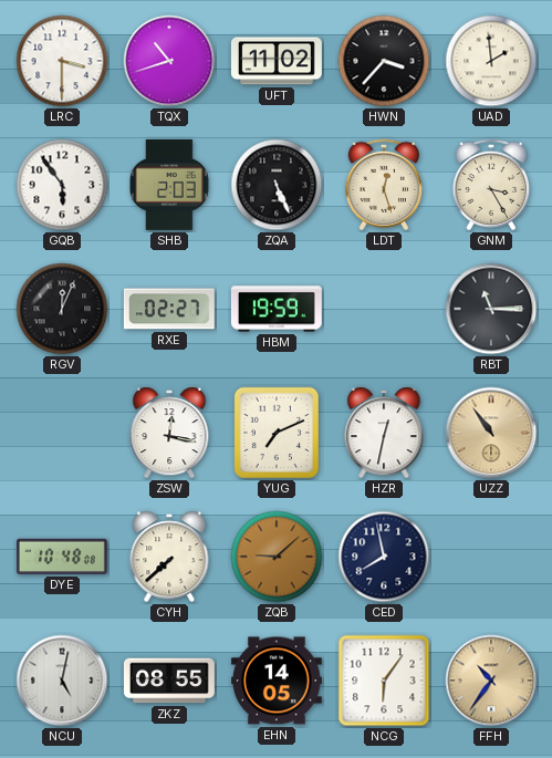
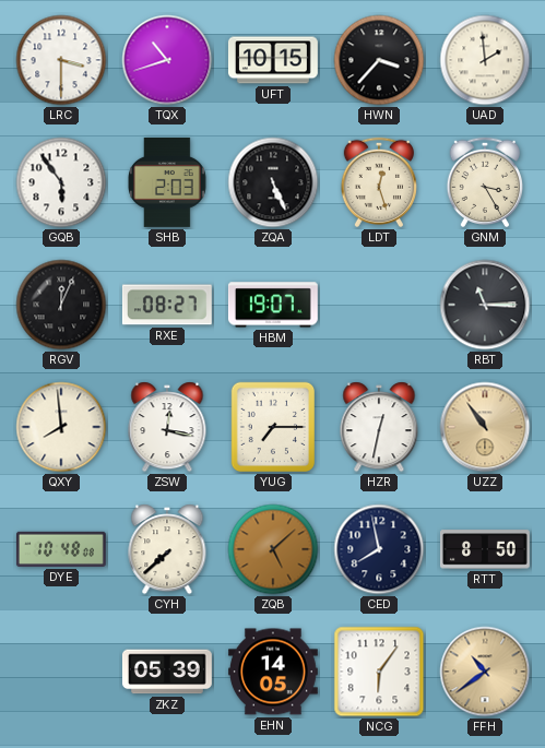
UFT: 11:02 -> 10:15 (273, 60)
RXE: 02:27 -> 08:27 (167, 305)
HBM: 19:59 -> 19:07 (273, 305)
QXY: none -> 7:59 (61, 427)
YUG: 7:11 -> 7:15 (272, 427)
ZQB: 9:08 -> 5:08 (273, 549)
RTT: none -> 8:50 (485, 549)
NCU: 5:02 -> none (62, 681)
ZKZ: 08:55 -> 05:39 (167, 672)
FFH: 10:36 -> 10:39 (485, 672)
